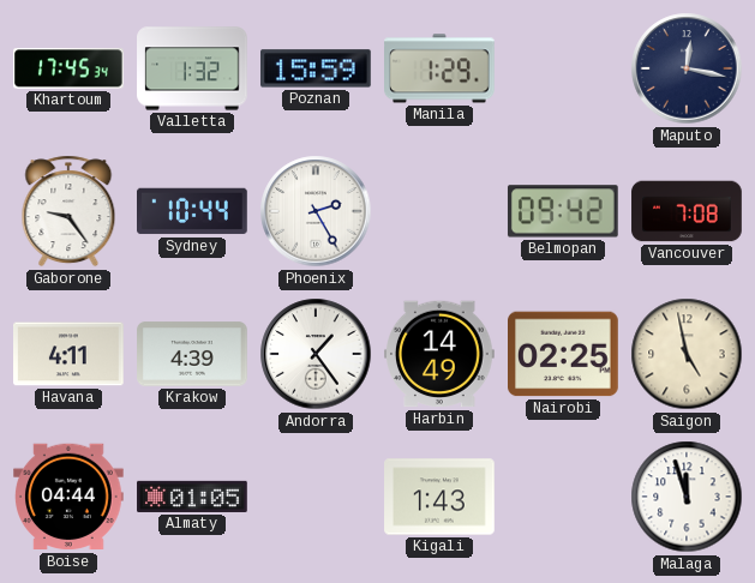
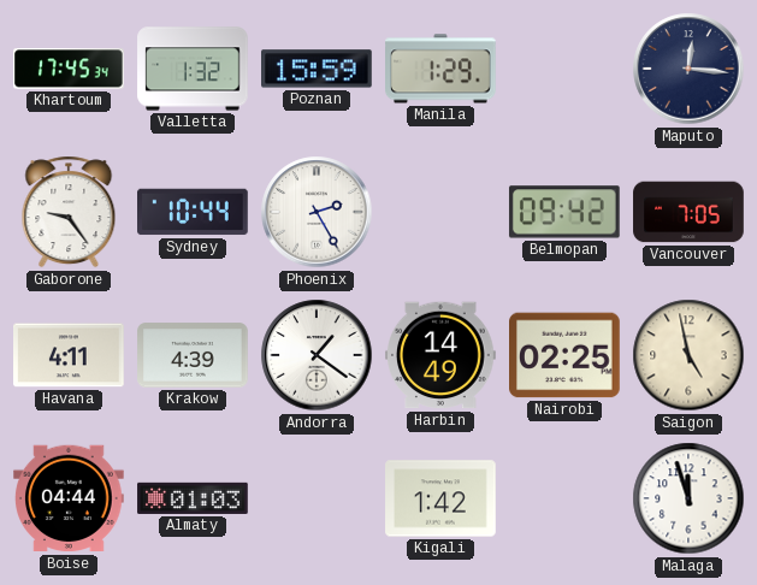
Maputo: 12:17 -> 12:16 (688, 69)
Vancouver: 7:08 -> 7:05 (688, 212)
Andorra: 1:24 -> 1:21 (317, 355)
Almaty: 01:05 -> 01:03 (193, 498)
Kigali: 1:43 -> 1:42 (440, 498)
